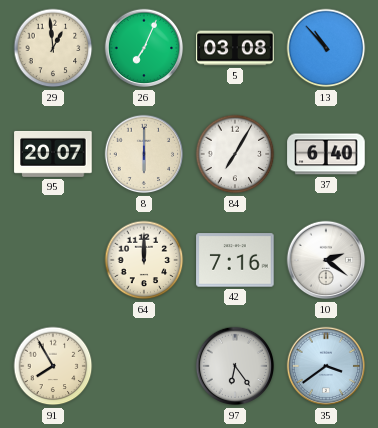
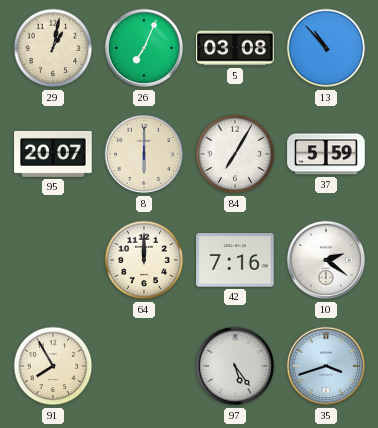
29: 12:59 -> 1:02 (53, 48)
37: 6:40 -> 5:59 (326, 154)
97: 6:24 -> 5:24 (235, 366)
35: 3:39 -> 3:42 (326, 366)
